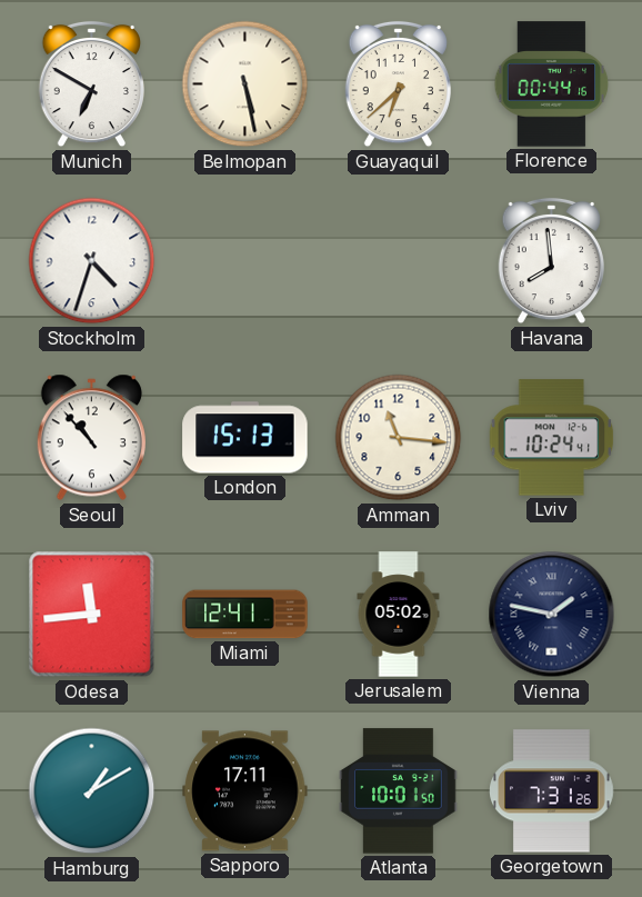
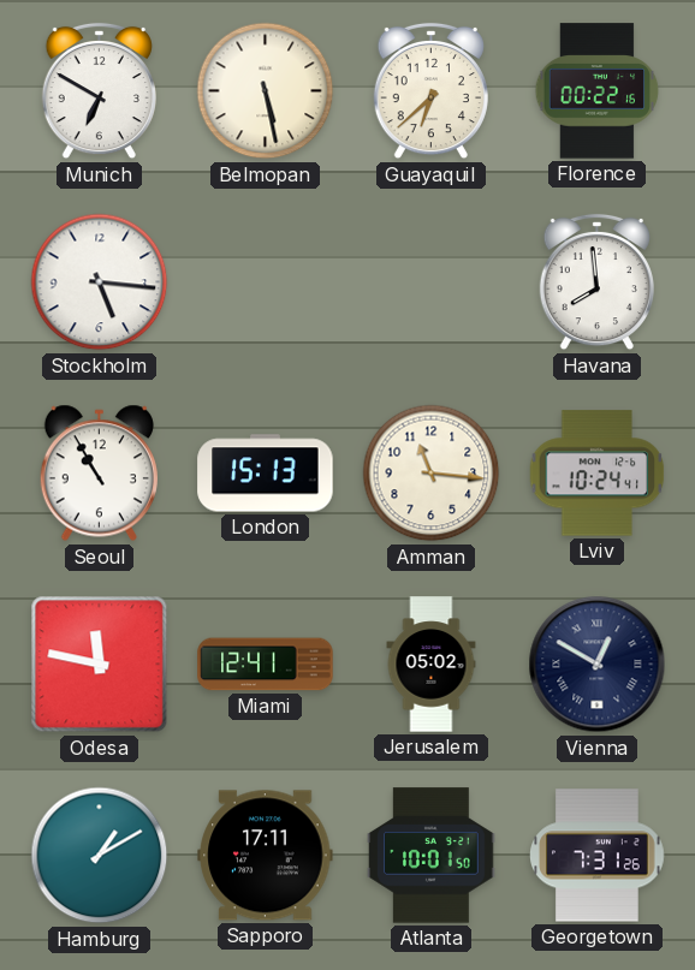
Florence: 00:44 -> 00:22 (598, 91)
Stockholm: 4:33 -> 5:16 (100, 282)
Seoul: 10:53 -> 10:55 (99, 474)
Odesa: 11:44 -> 11:47 (100, 665)
Vienna: 1:47 -> 12:50 (598, 665)
